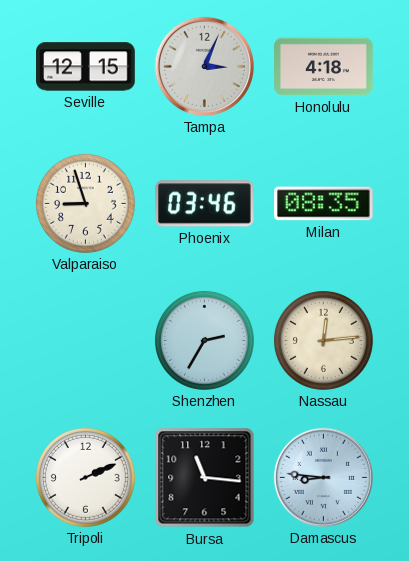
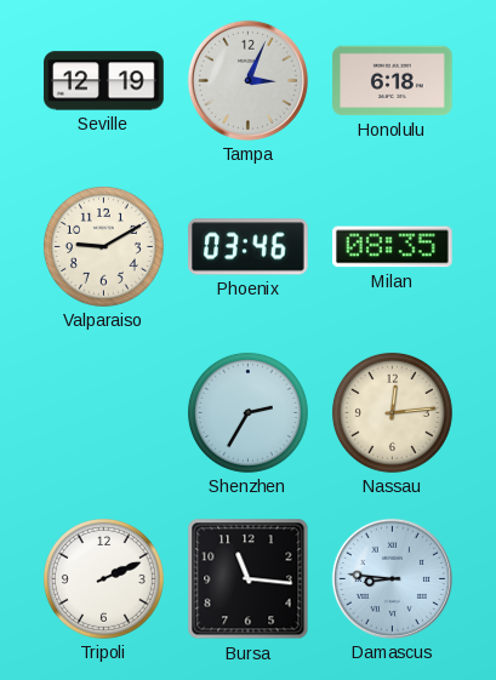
Seville: 12:15 -> 12:19 (104, 81)
Honolulu: 4:18 -> 6:18 (393, 81)
Valparaiso: 8:57 -> 9:10 (103, 246)
